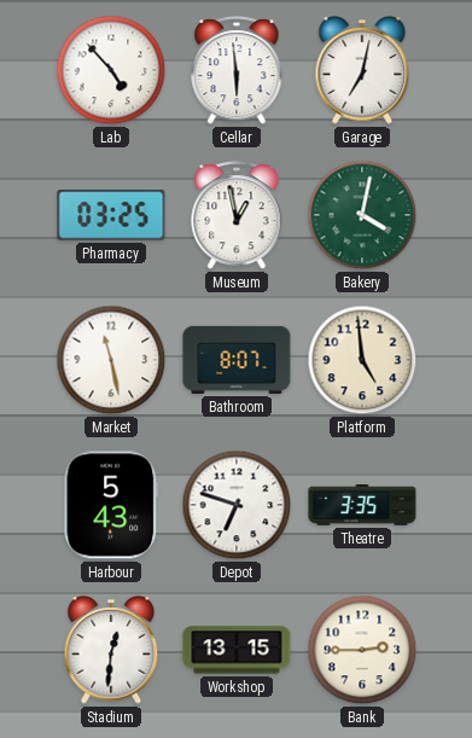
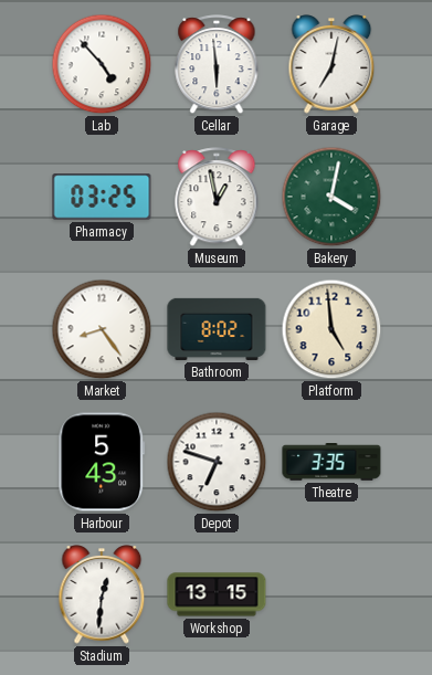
Market: 11:28 -> 8:24 (102, 329)
Bathroom: 8:07 -> 8:02 (217, 329)
Bank: 2:45 -> none (362, 650)
